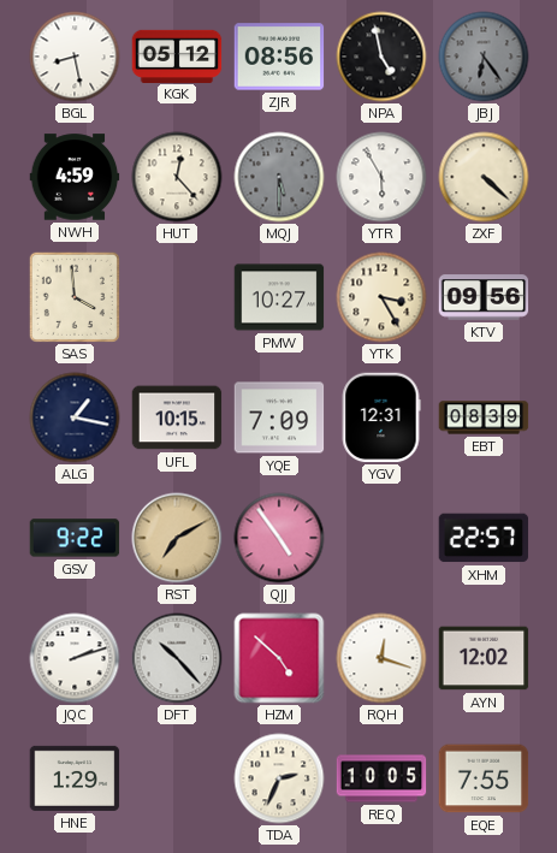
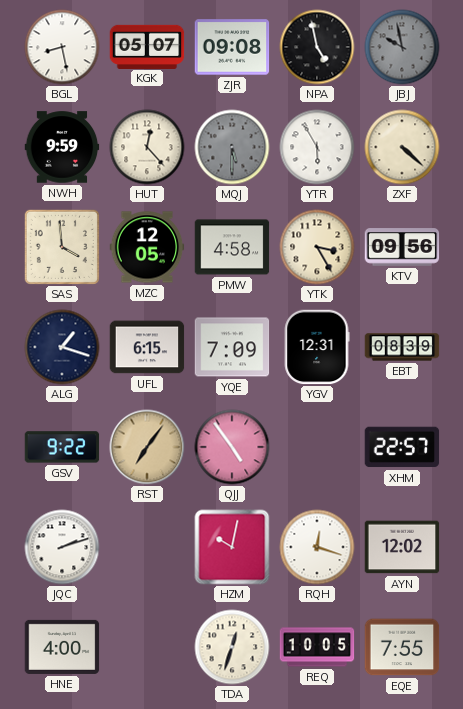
KGK: 05:12 -> 05:07 (147, 46)
ZJR: 08:56 -> 09:08 (232, 47)
JBJ: 6:24 -> 9:58 (402, 47)
NWH: 4:59 -> 9:59 (62, 147)
MZC: none -> 12:05 (147, 247)
PMW: 10:27 -> 4:58 (232, 247)
ALG: 1:17 -> 1:18 (62, 347)
UFL: 10:15 -> 6:15 (147, 347)
RST: 7:10 -> 7:06 (147, 447)
DFT: 10:23 -> none (177, 658)
HZM: 4:52 -> 10:02 (232, 547)
HNE: 1:29 -> 4:00 (62, 647)
TDA: 2:34 -> 12:33 (232, 647)
